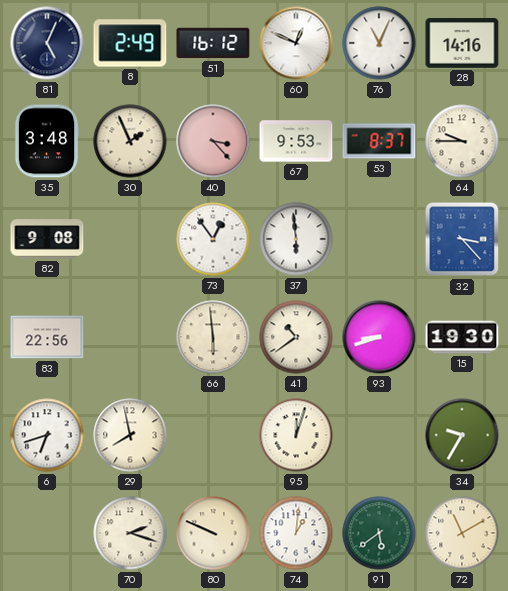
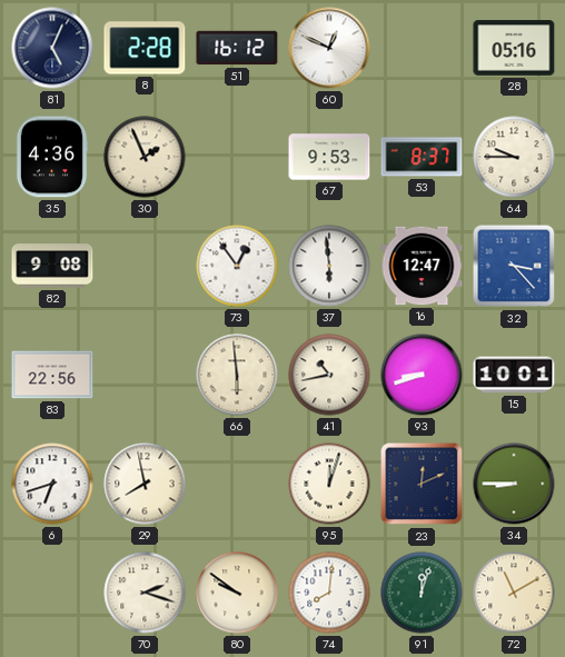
8: 2:49 -> 2:28 (145, 48)
76: 11:04 -> none (379, 43)
28: 14:16 -> 05:16 (514, 48)
35: 3:48 -> 4:36 (52, 157)
40: 3:23 -> none (213, 141)
16: none -> 12:47 (422, 266)
41: 10:39 -> 10:43 (329, 375)
15: 19:30 -> 10:01 (514, 375)
23: none -> 12:11 (422, 484)
34: 9:35 -> 8:45 (514, 484)
80: 9:49 -> 9:51 (237, 593)
74: 1:01 -> 8:01 (329, 593)
91: 5:39 -> 12:03 (422, 593)
